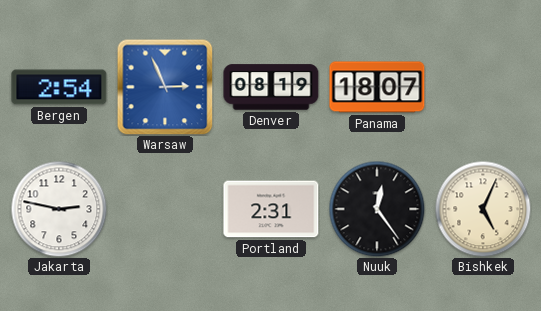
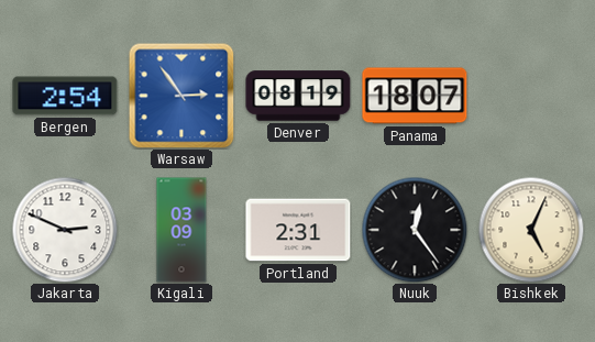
Warsaw: 2:56 -> 2:54 (181, 96)
Jakarta: 2:47 -> 2:49 (65, 230)
Kigali: none -> 03:09 (181, 230)
